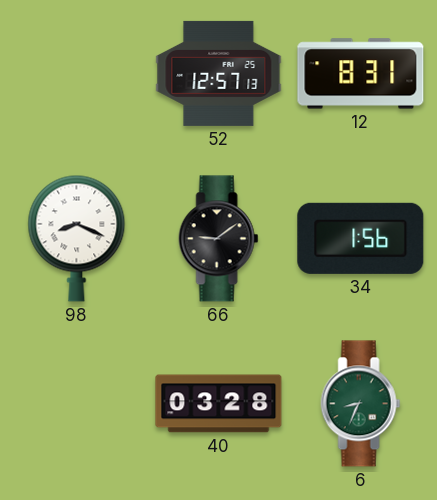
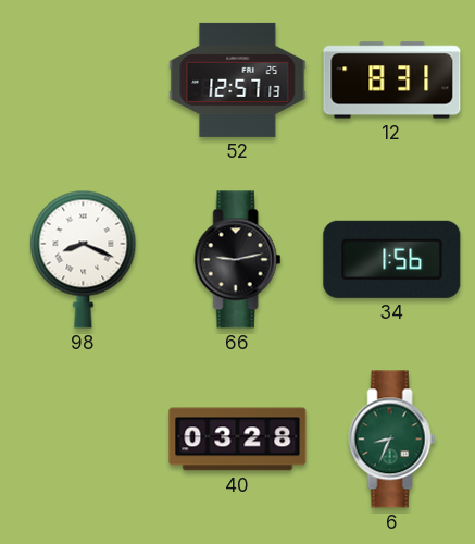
66: 9:09 -> 9:13 (238, 260)
